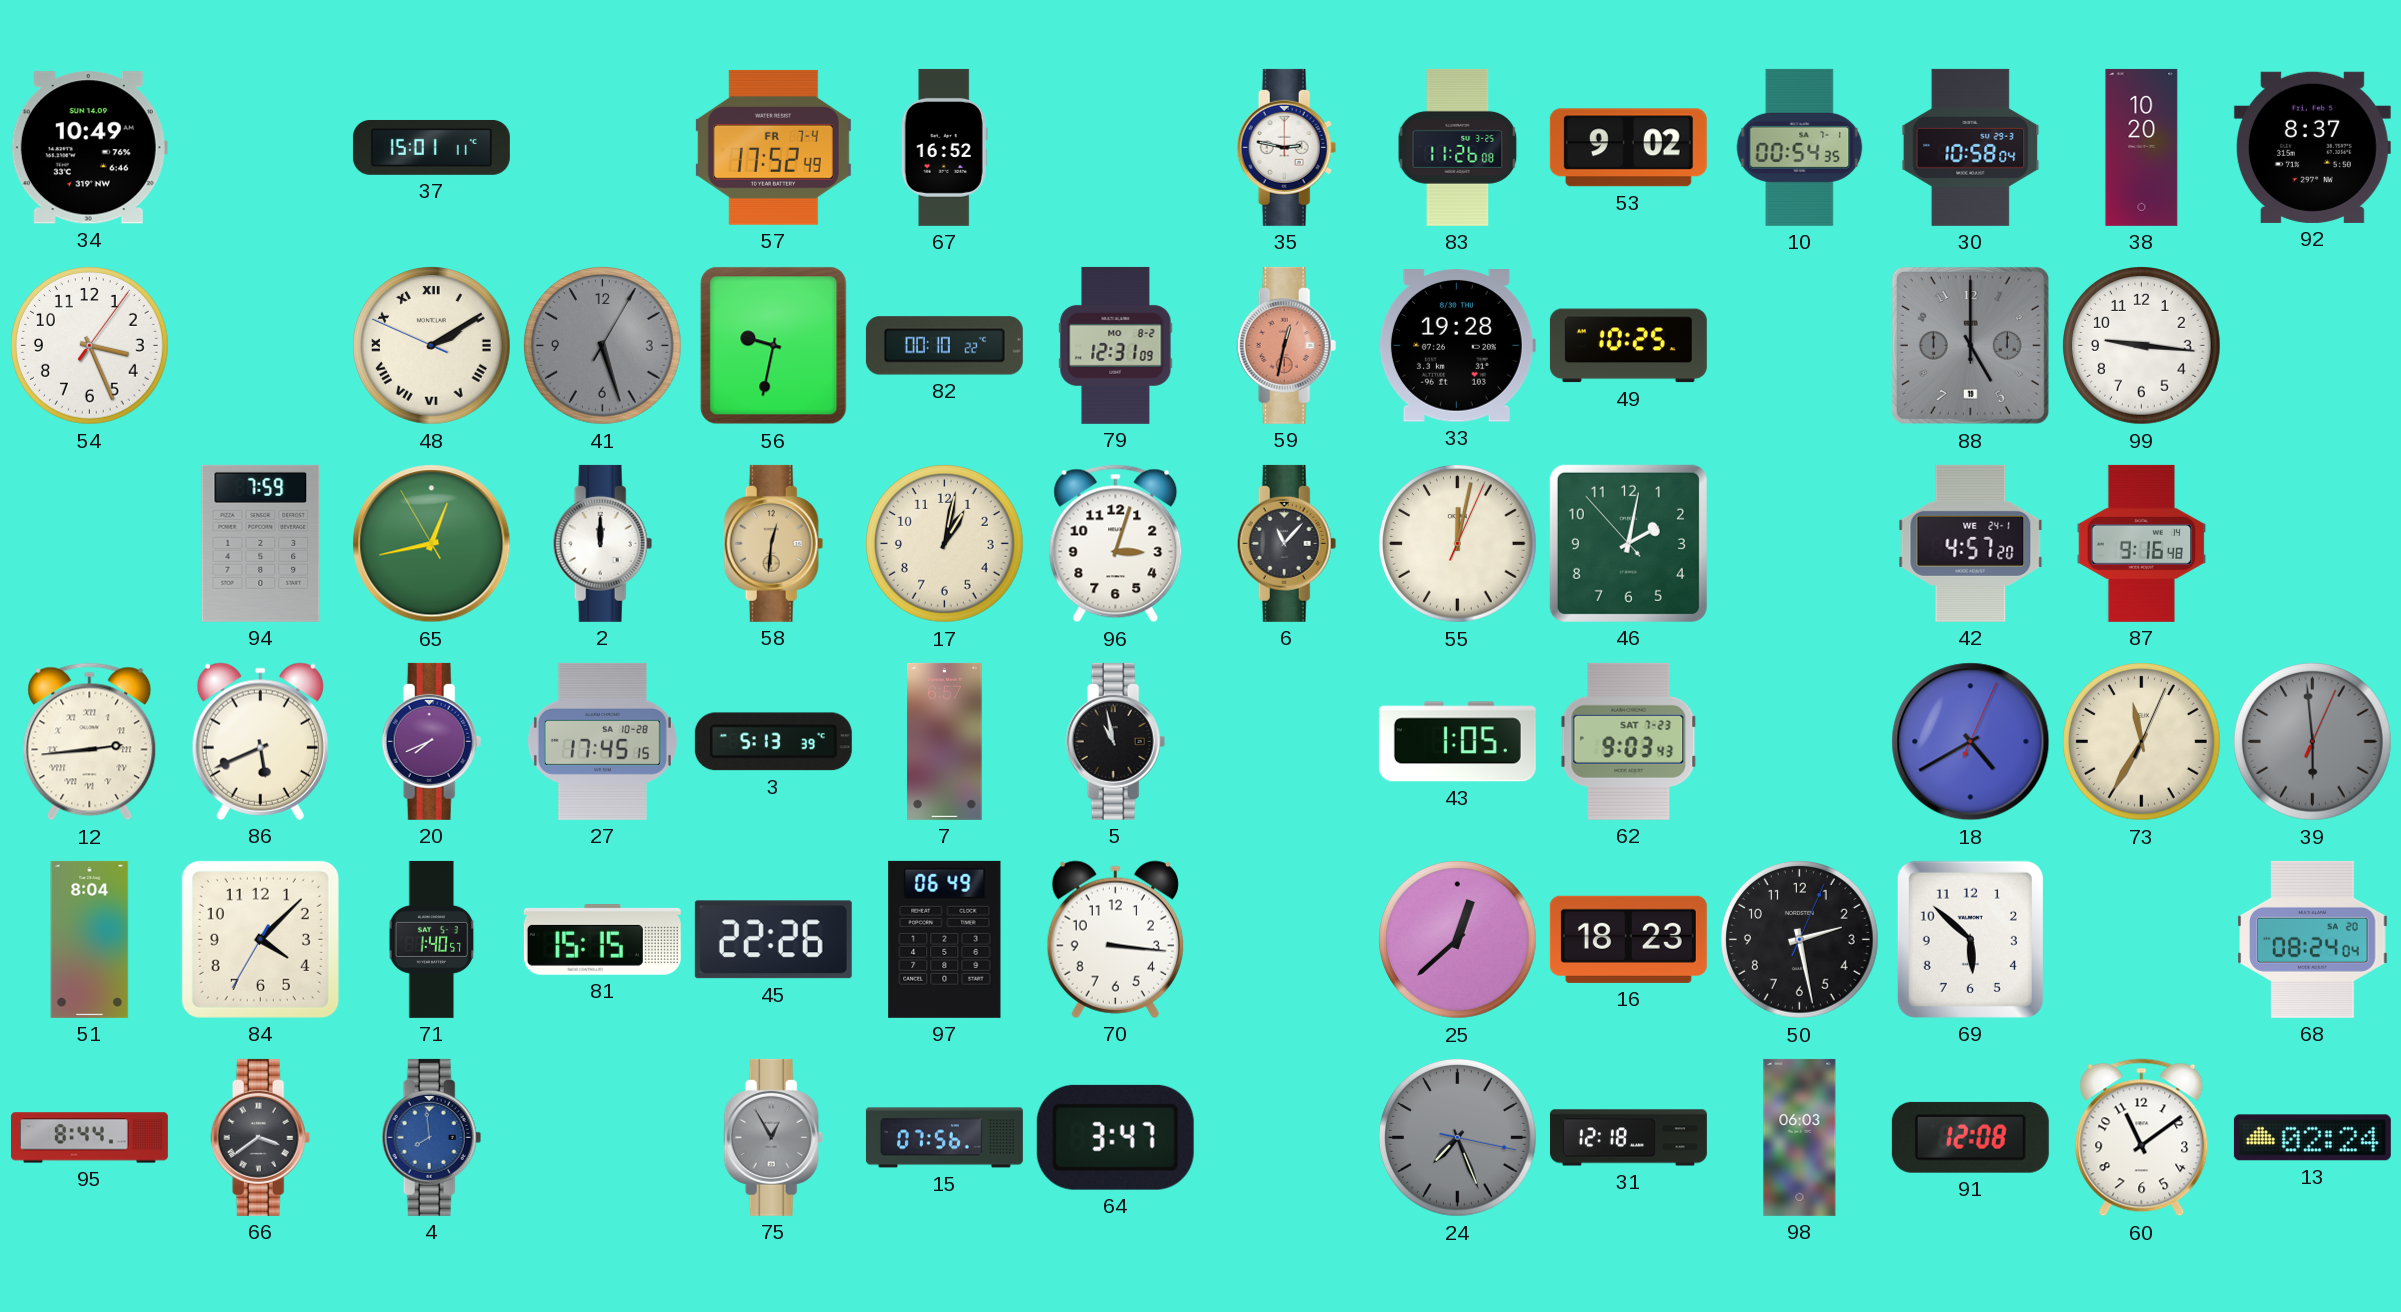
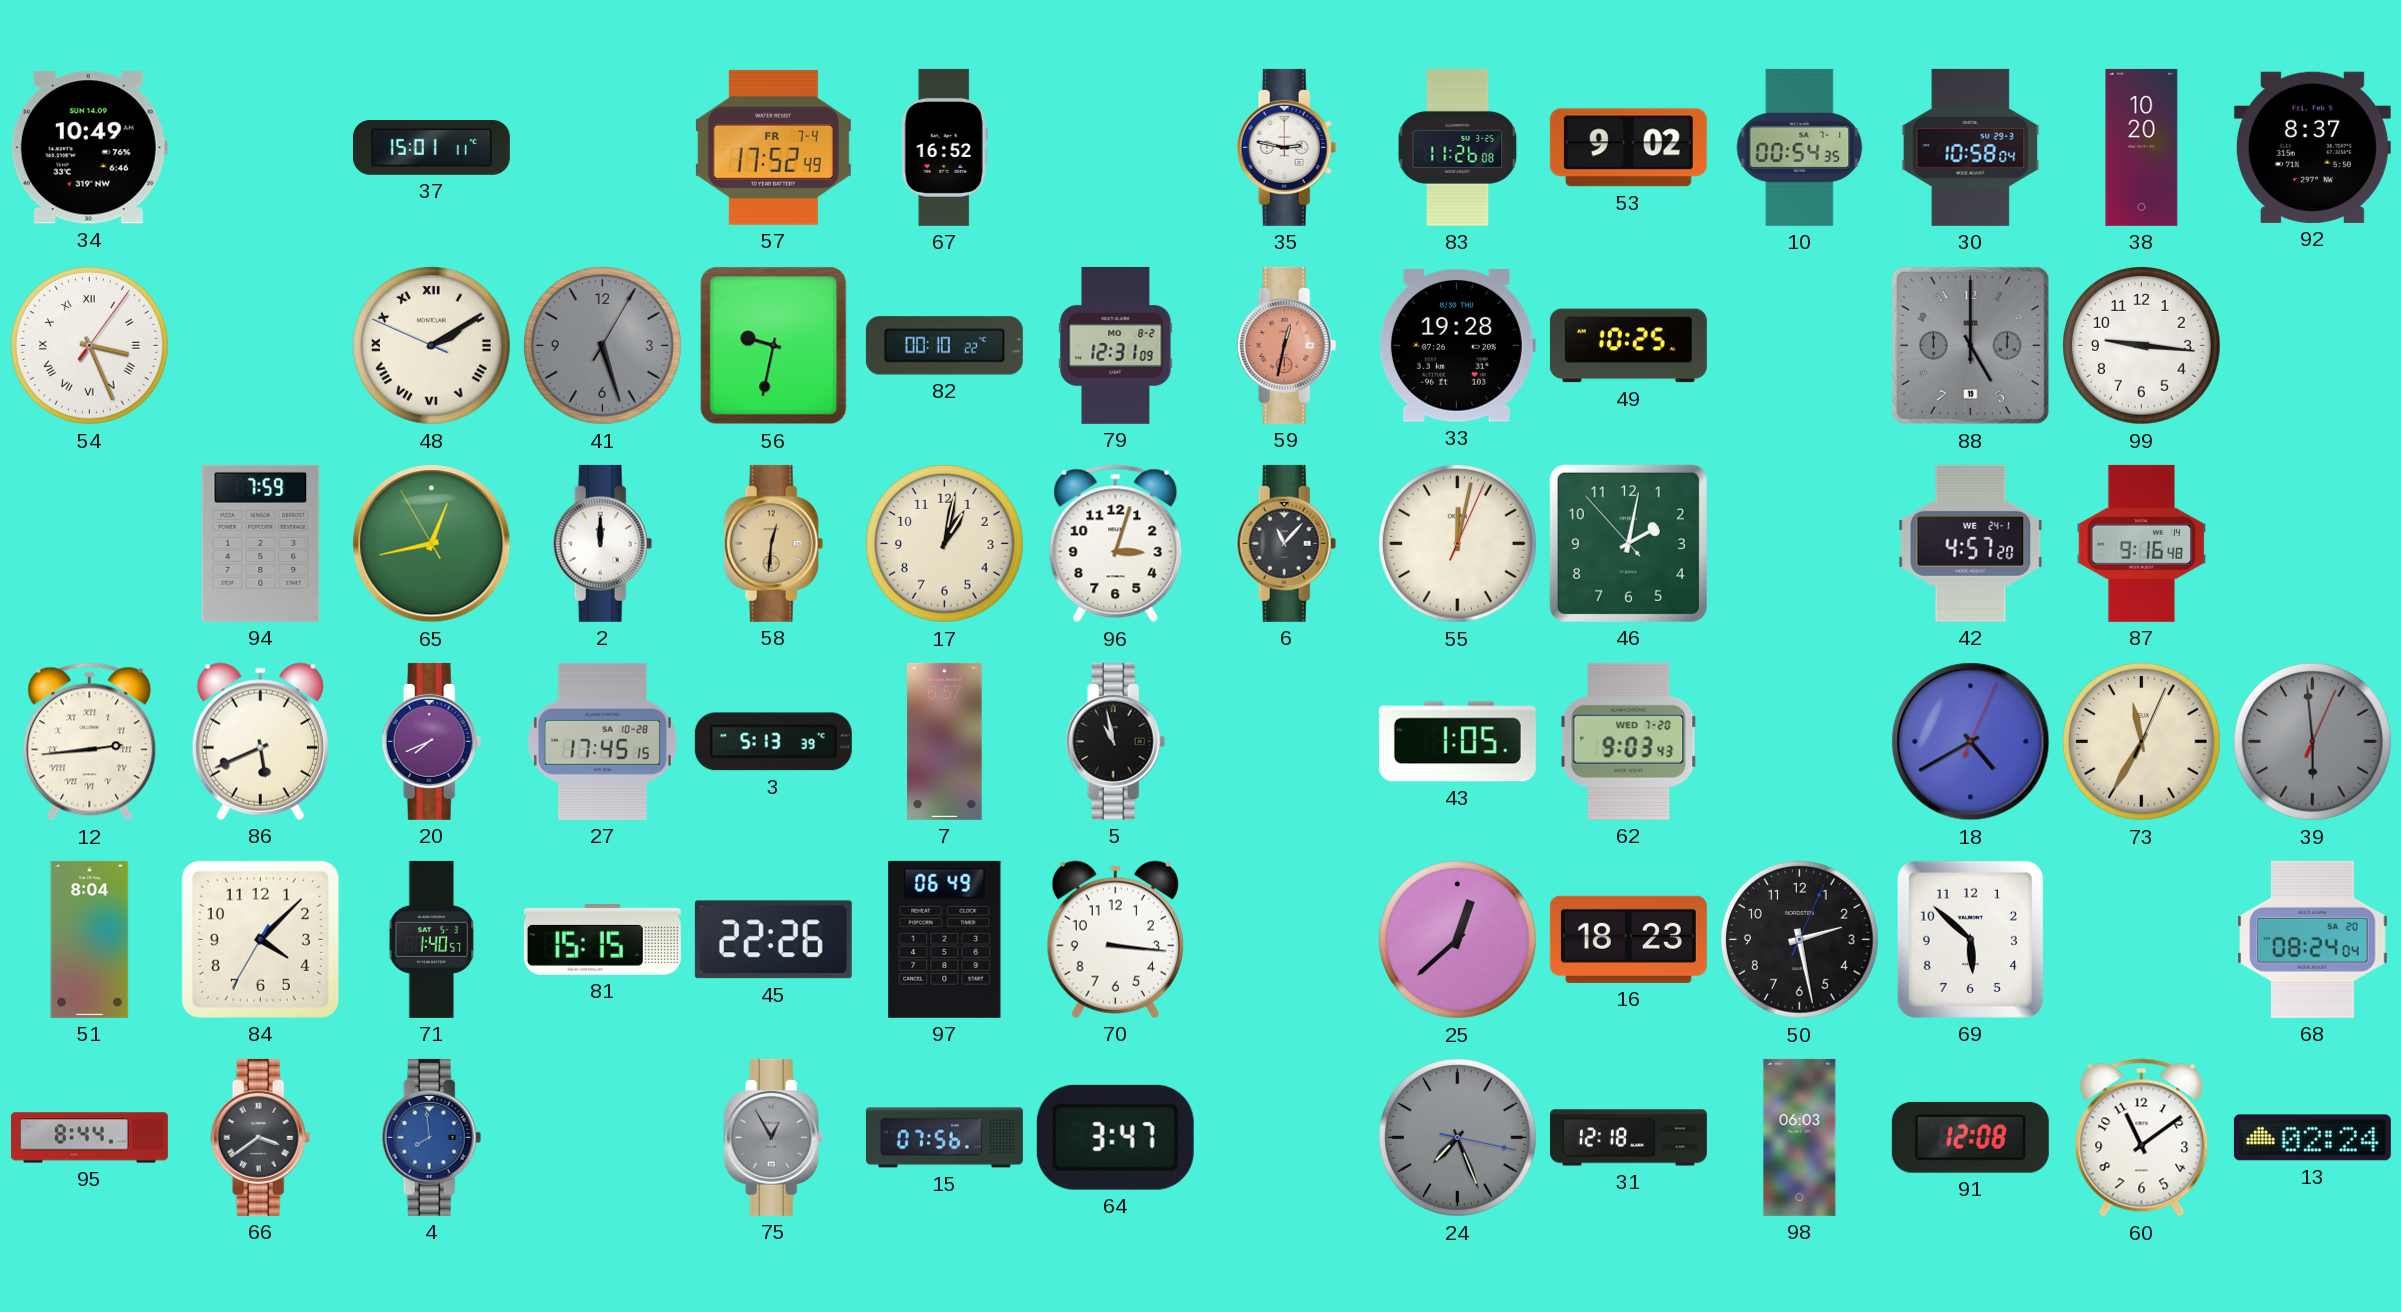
54 numerals: Arabic -> Roman (90, 346)
62 date: SAT 7-23 -> WED 7-20 (1629, 741)
